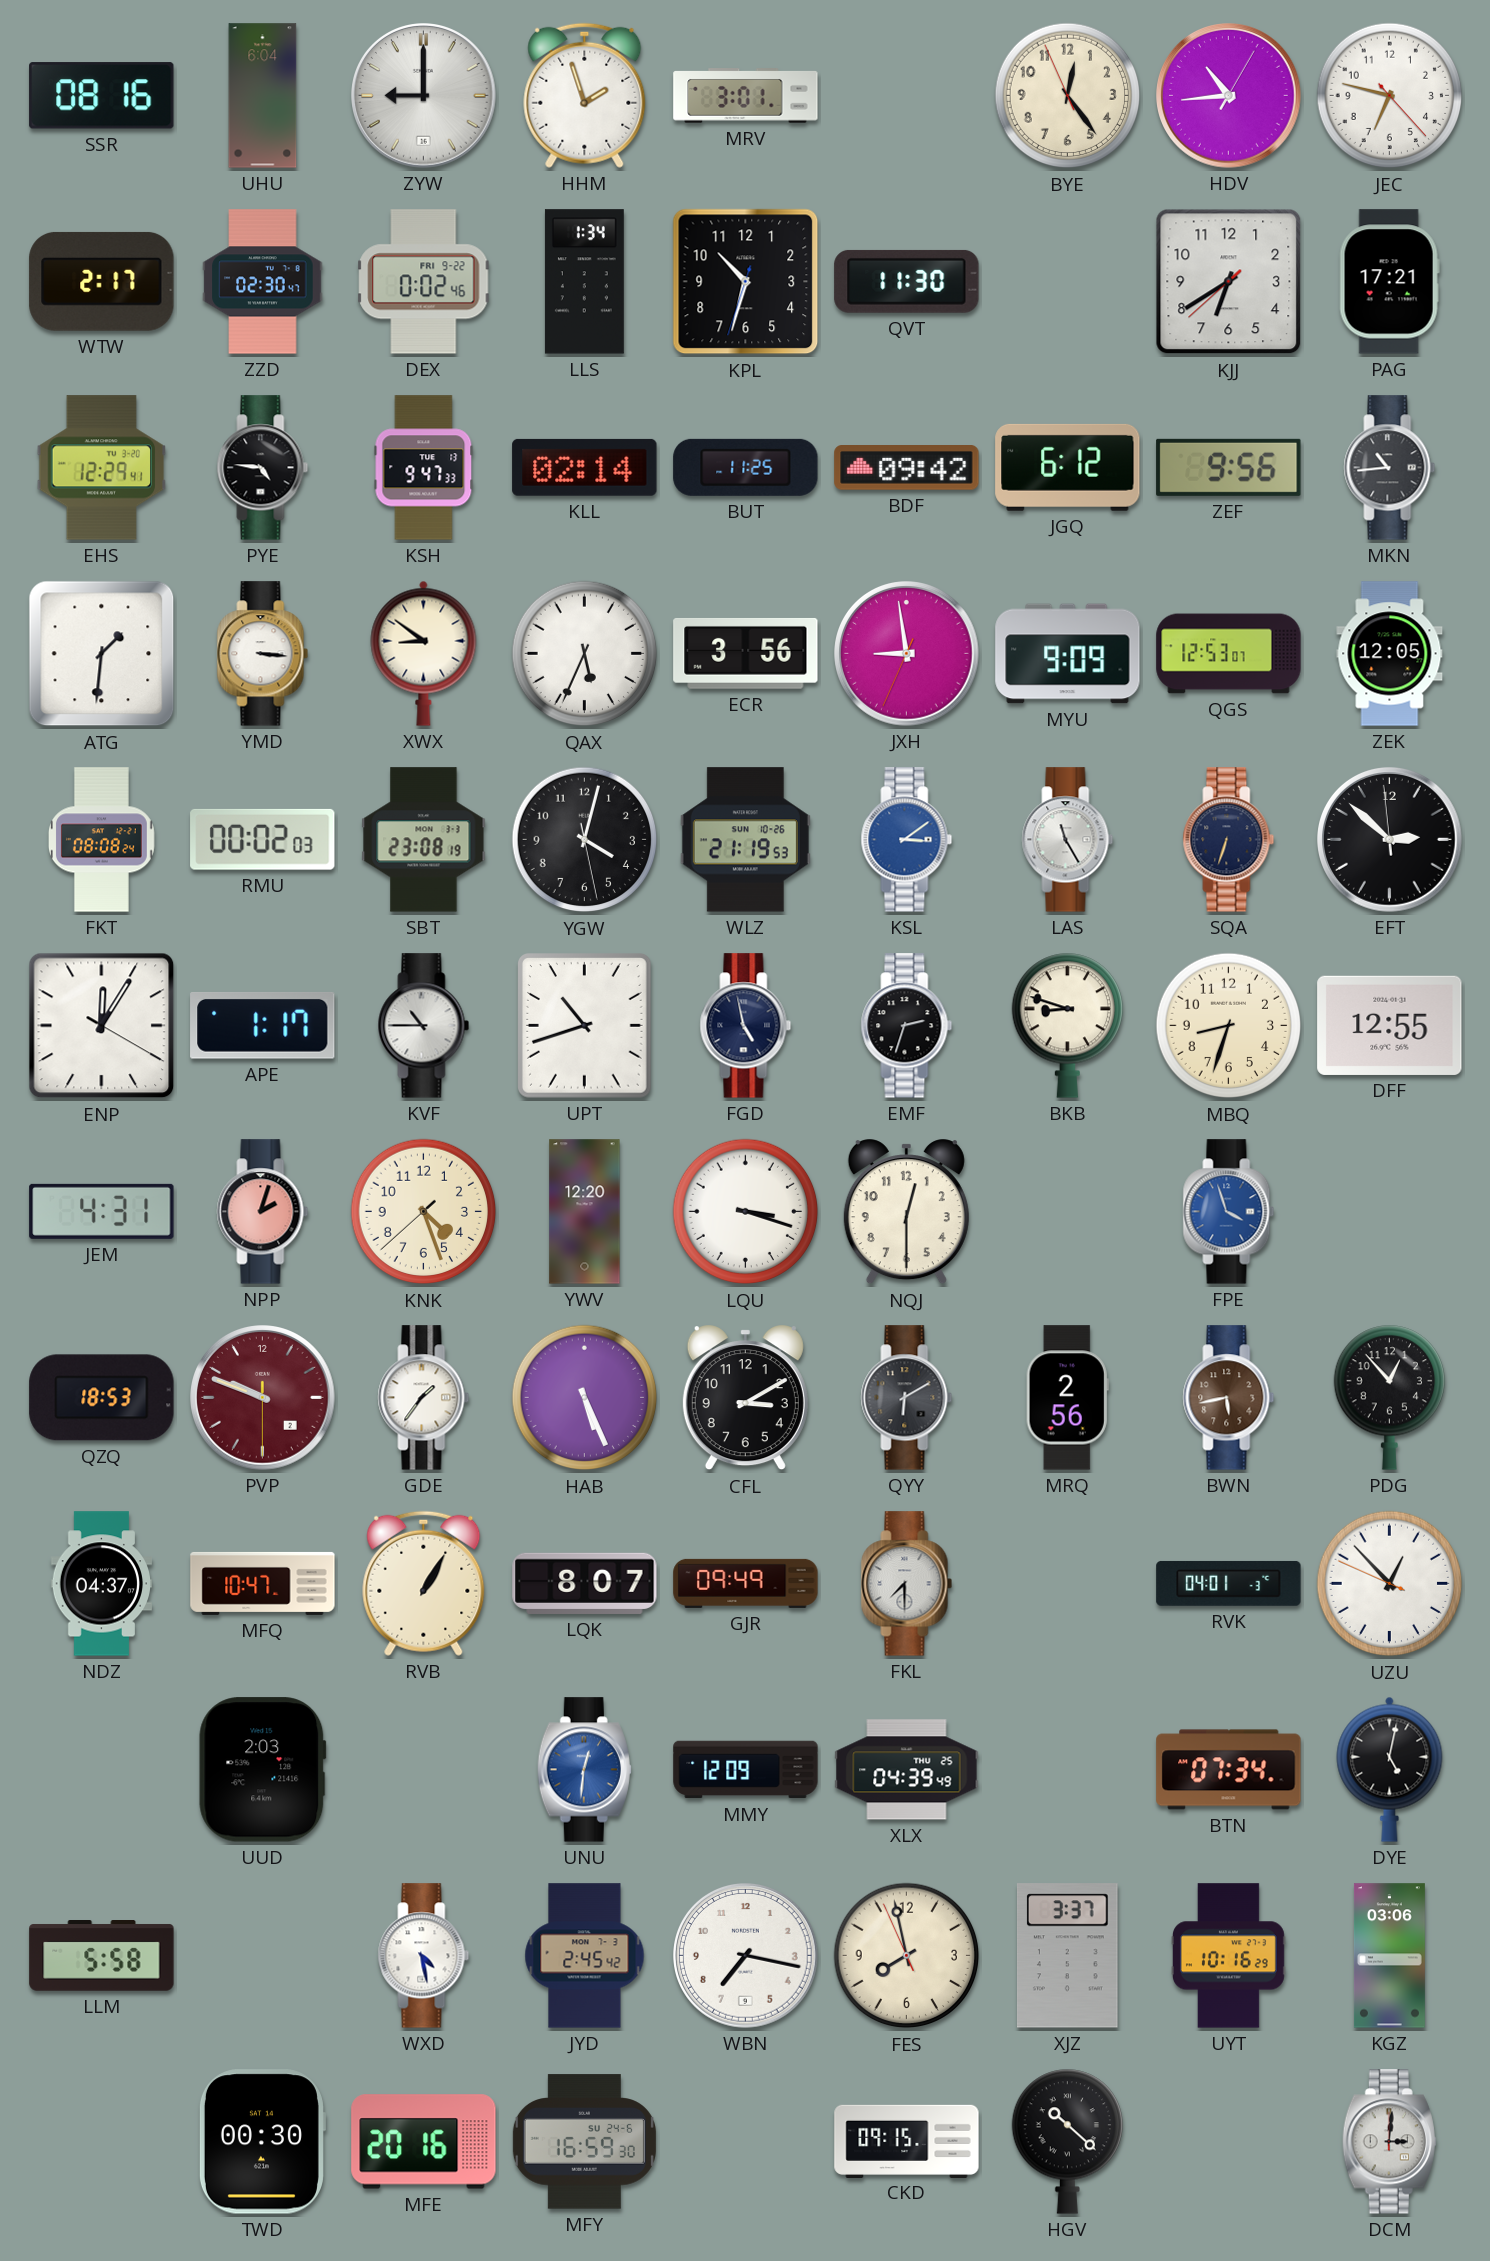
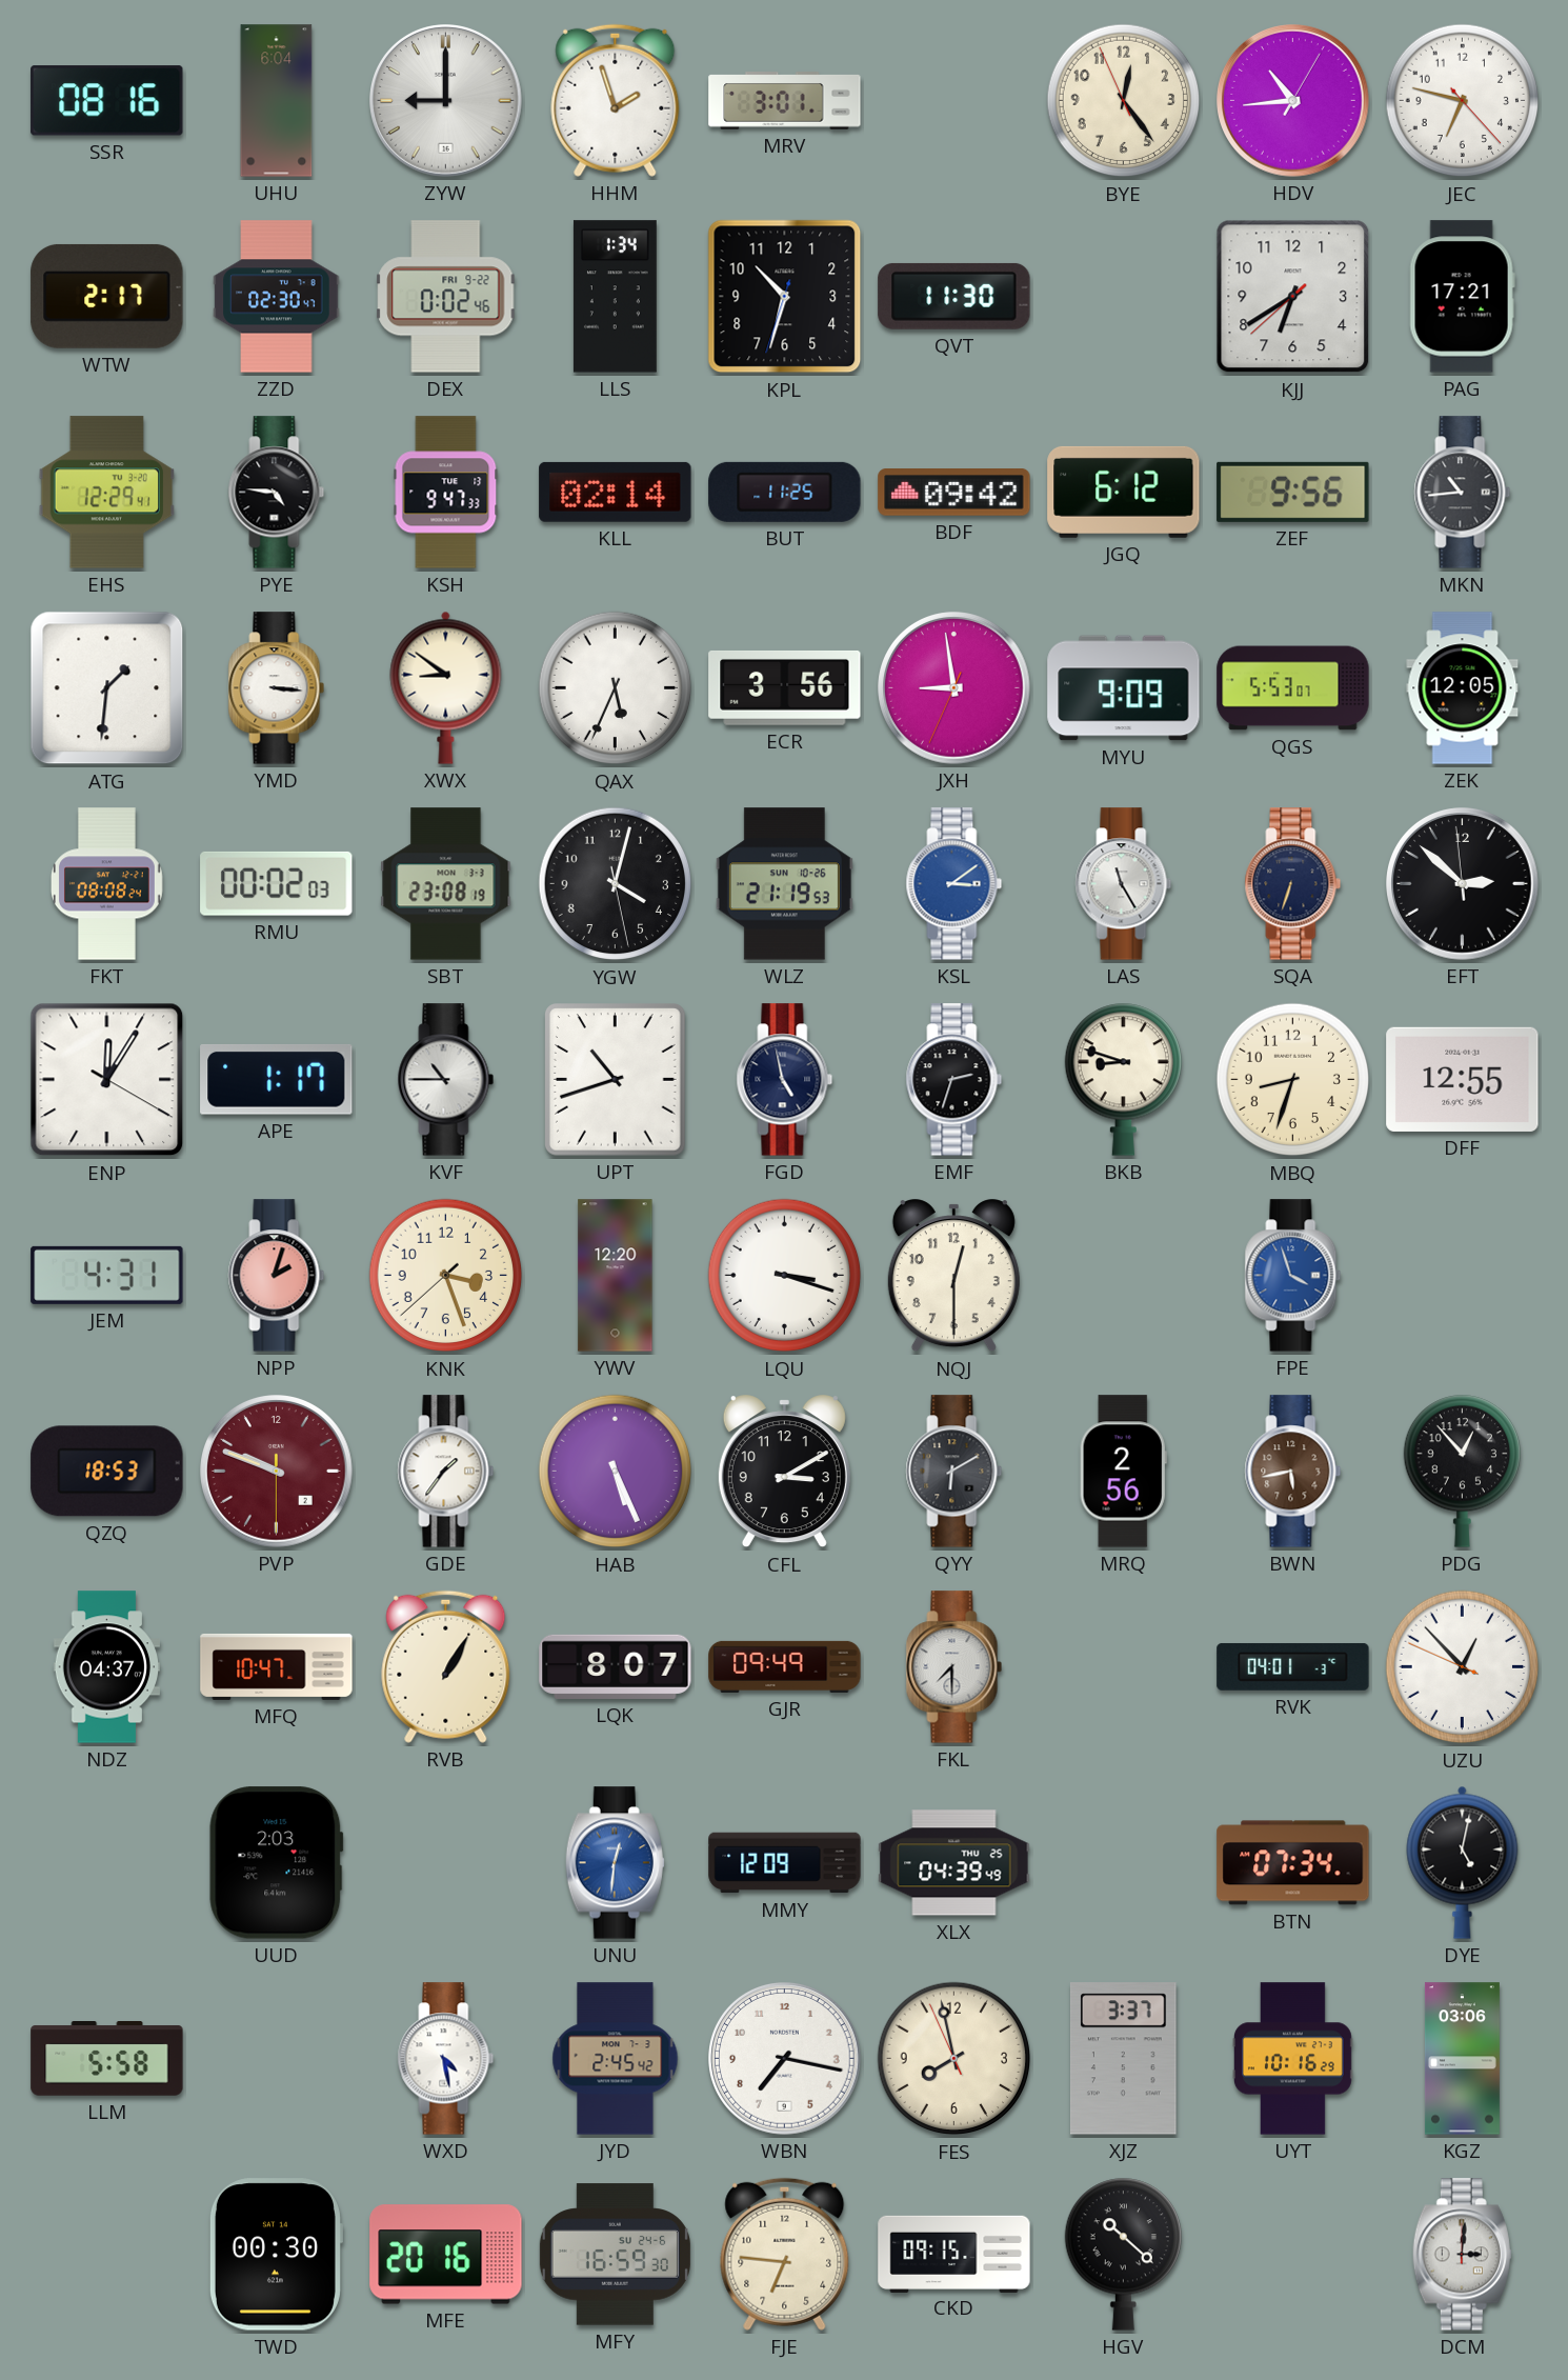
QGS: 12:53 -> 5:53 (1293, 688)
KNK: 4:26 -> 3:26 (446, 1276)
FJE: none -> 6:46 (785, 2254)
